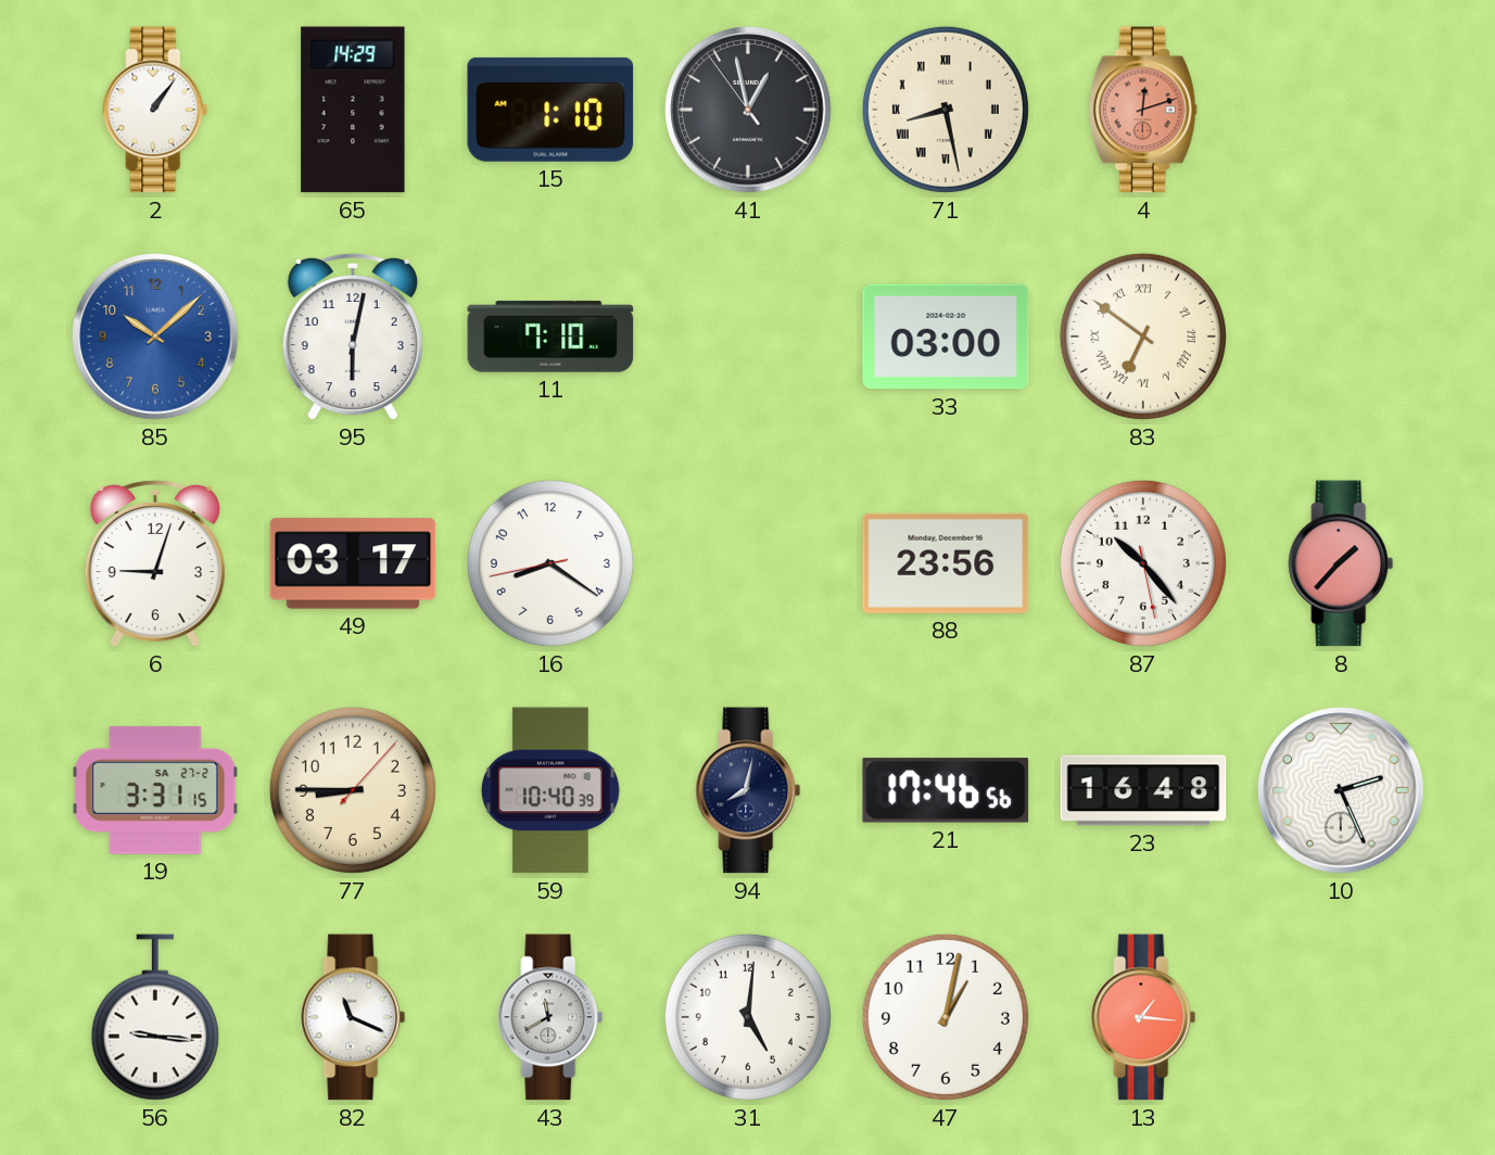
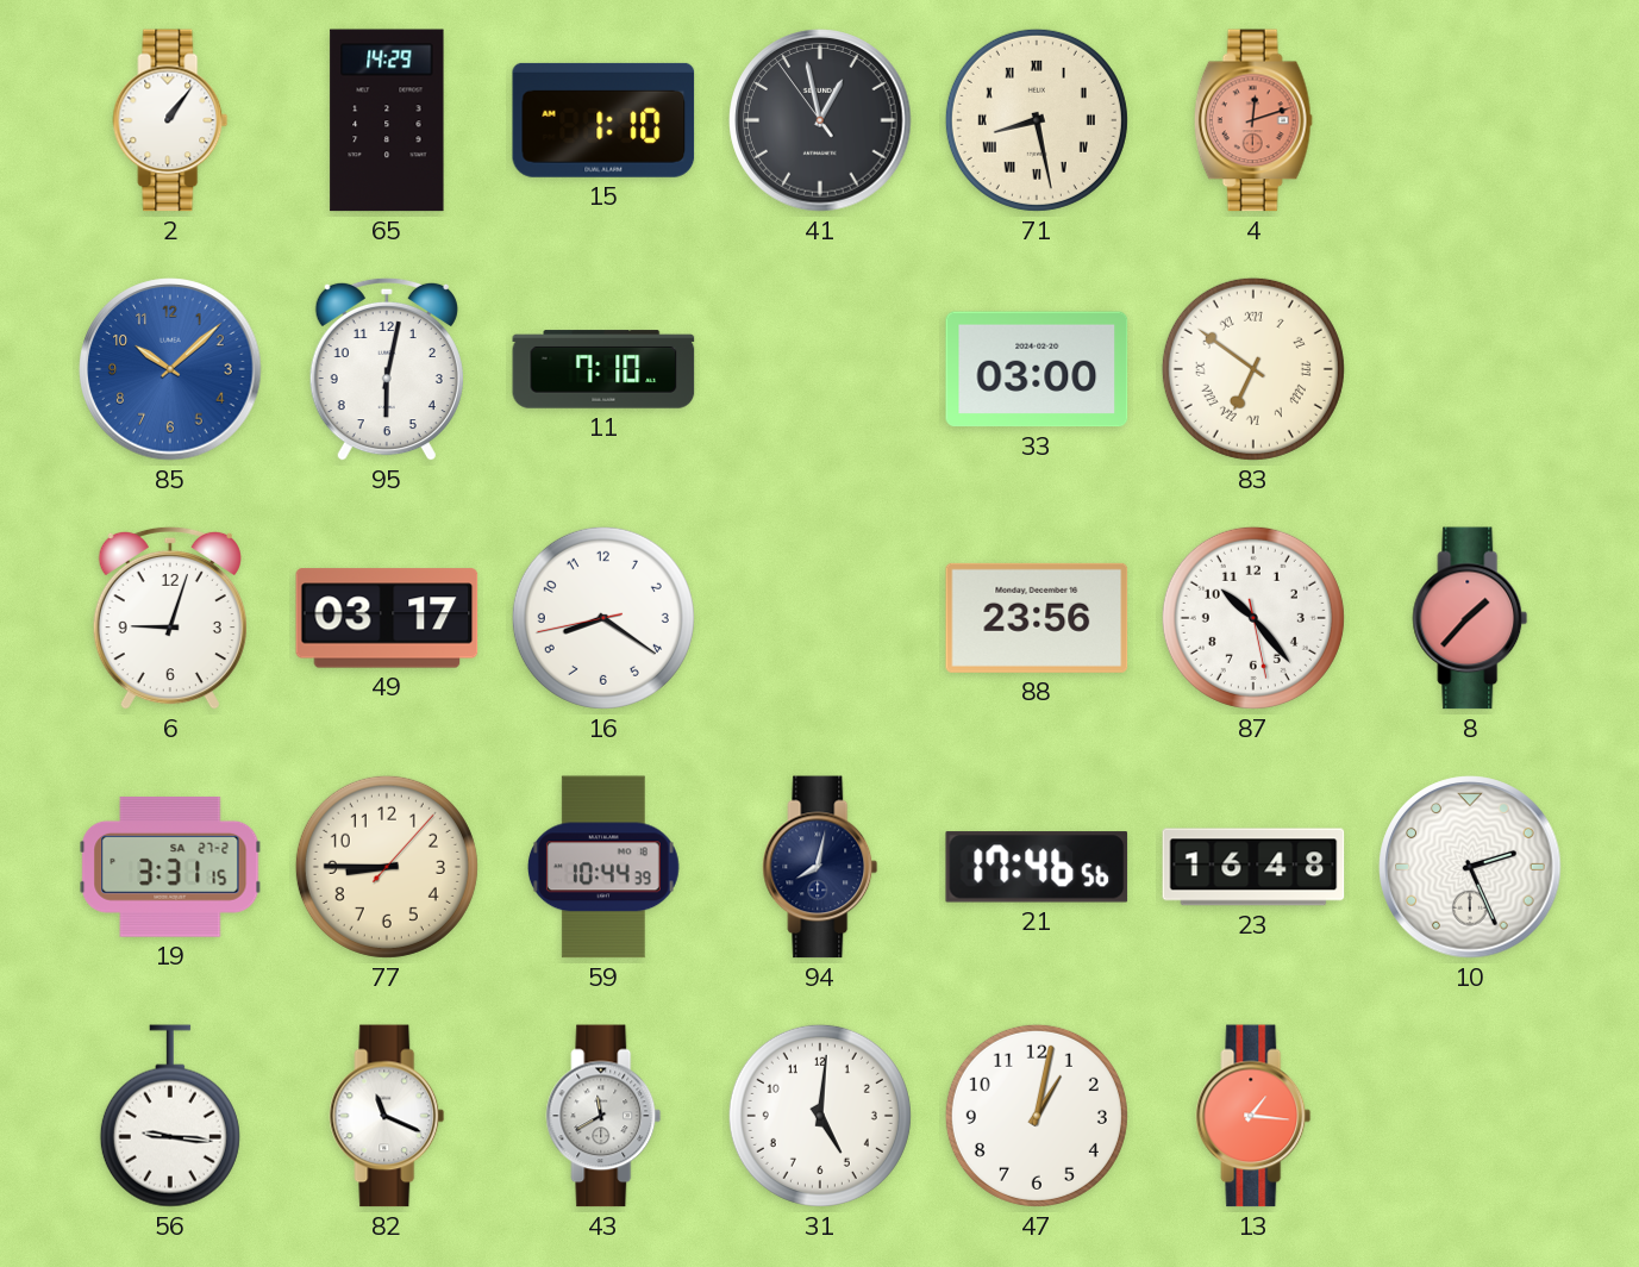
59: 10:40 -> 10:44 (603, 867)
